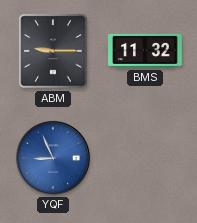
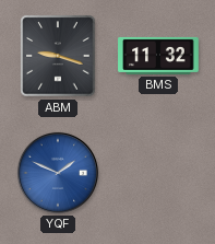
ABM: 9:15 -> 9:18 (58, 56)
YQF: 8:56 -> 1:49 (58, 173)
